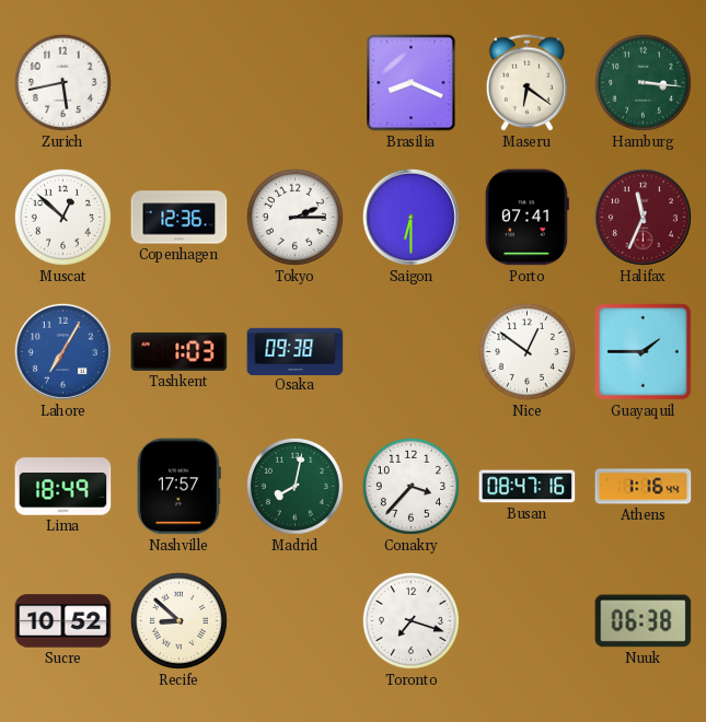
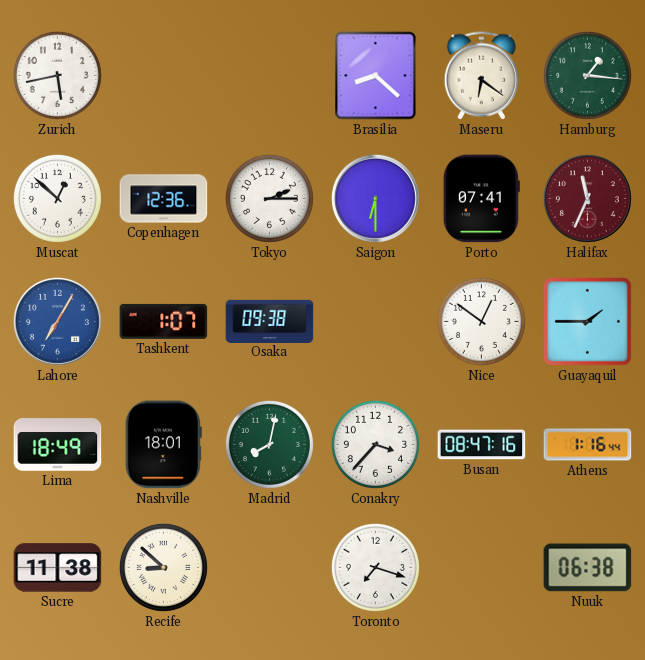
Brasilia: 8:19 -> 8:22 (376, 76)
Hamburg: 3:16 -> 1:16 (587, 75)
Tashkent: 1:03 -> 1:07 (164, 321)
Nashville: 17:57 -> 18:01 (163, 445)
Sucre: 10:52 -> 11:38 (58, 568)
